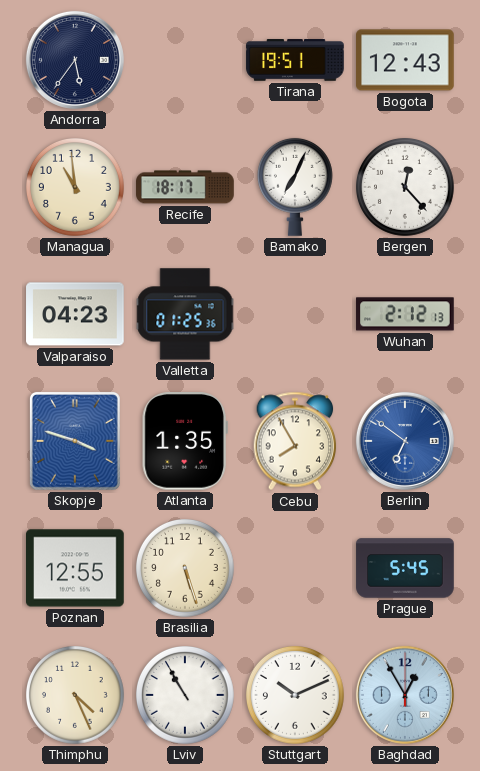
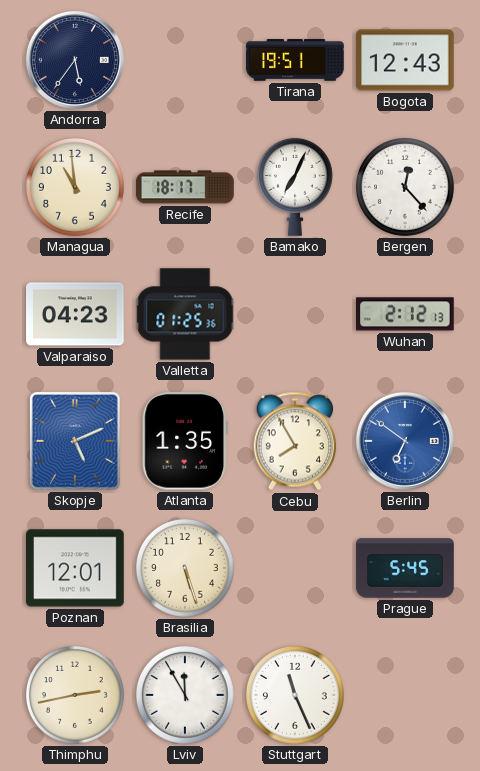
Skopje: 3:48 -> 5:11 (75, 441)
Poznan: 12:55 -> 12:01 (75, 568)
Thimphu: 4:26 -> 2:43 (76, 696)
Lviv: 10:55 -> 11:55 (186, 696)
Stuttgart: 10:11 -> 11:26 (296, 696)
Baghdad: 12:55 -> none (405, 695)
